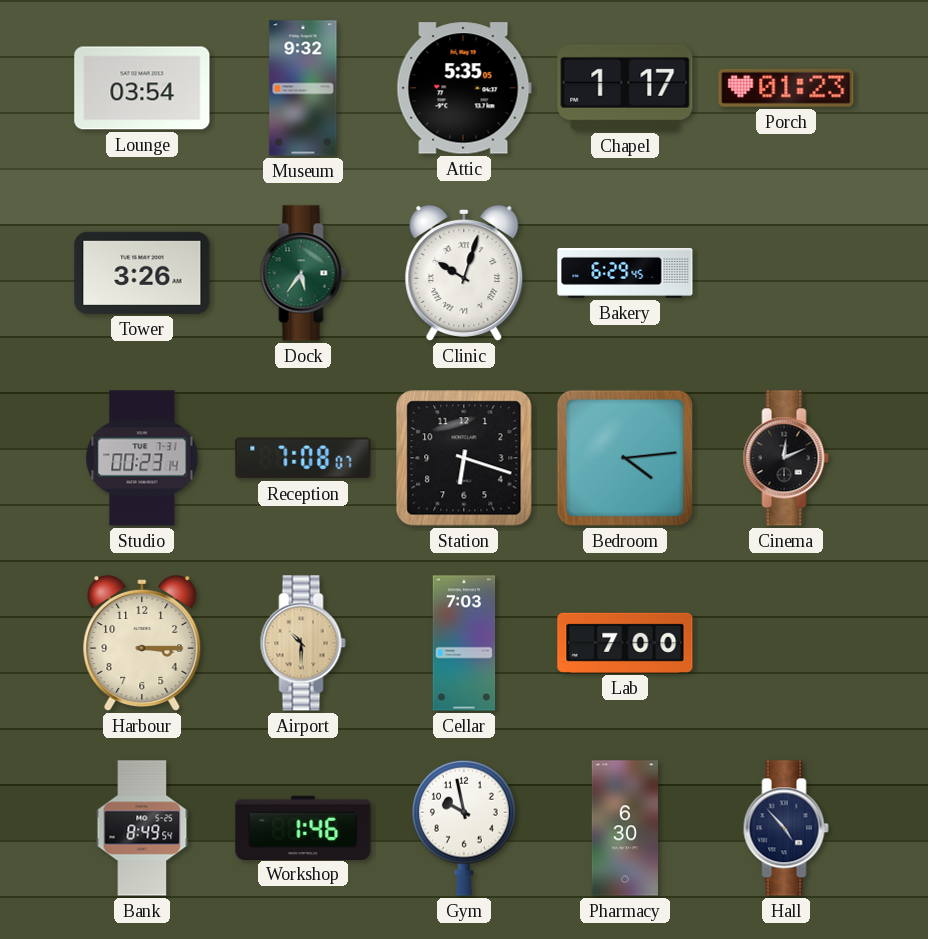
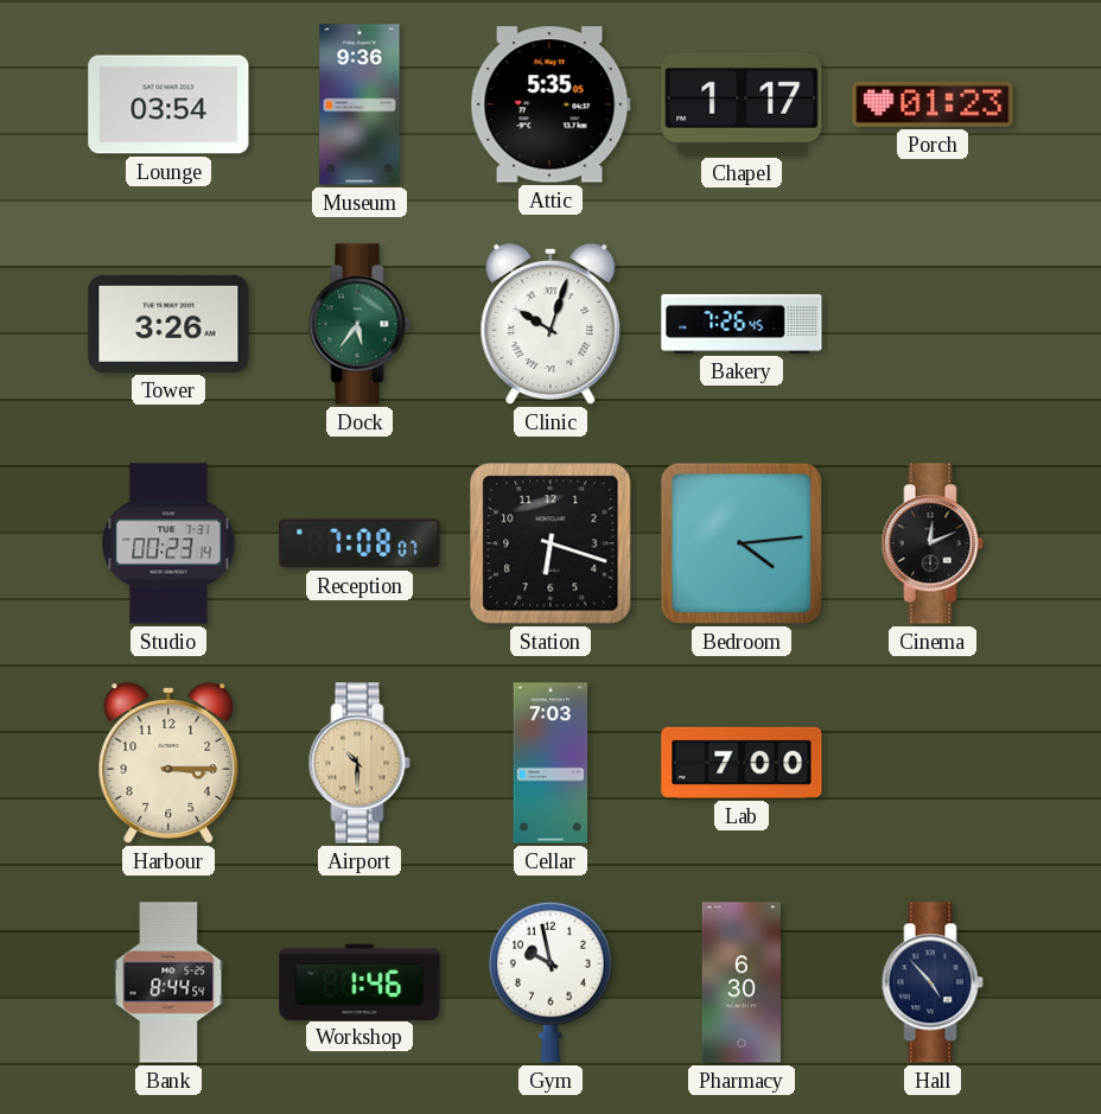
Museum: 9:32 -> 9:36 (359, 104)
Bakery: 6:29 -> 7:26 (742, 324)
Bank: 8:49 -> 8:44 (168, 982)
